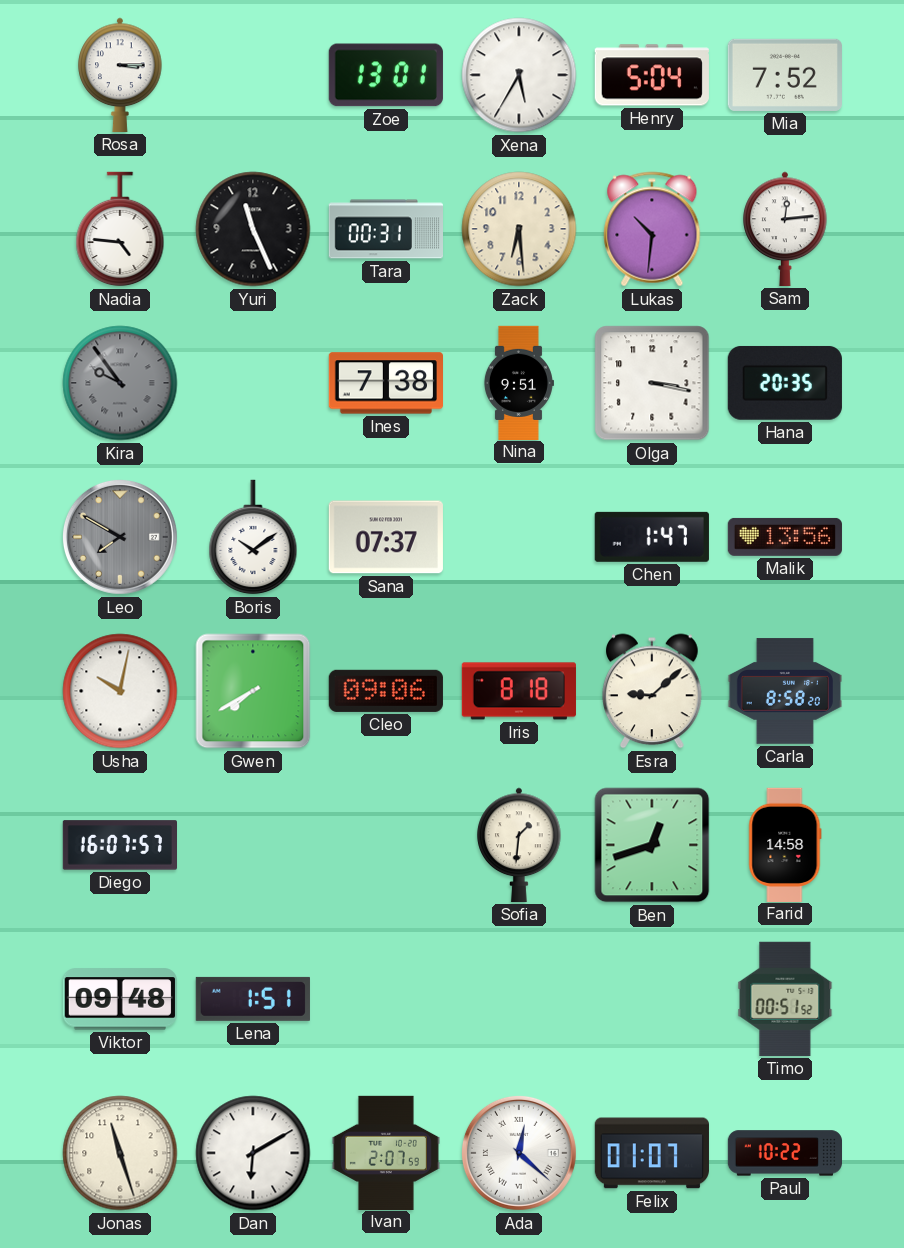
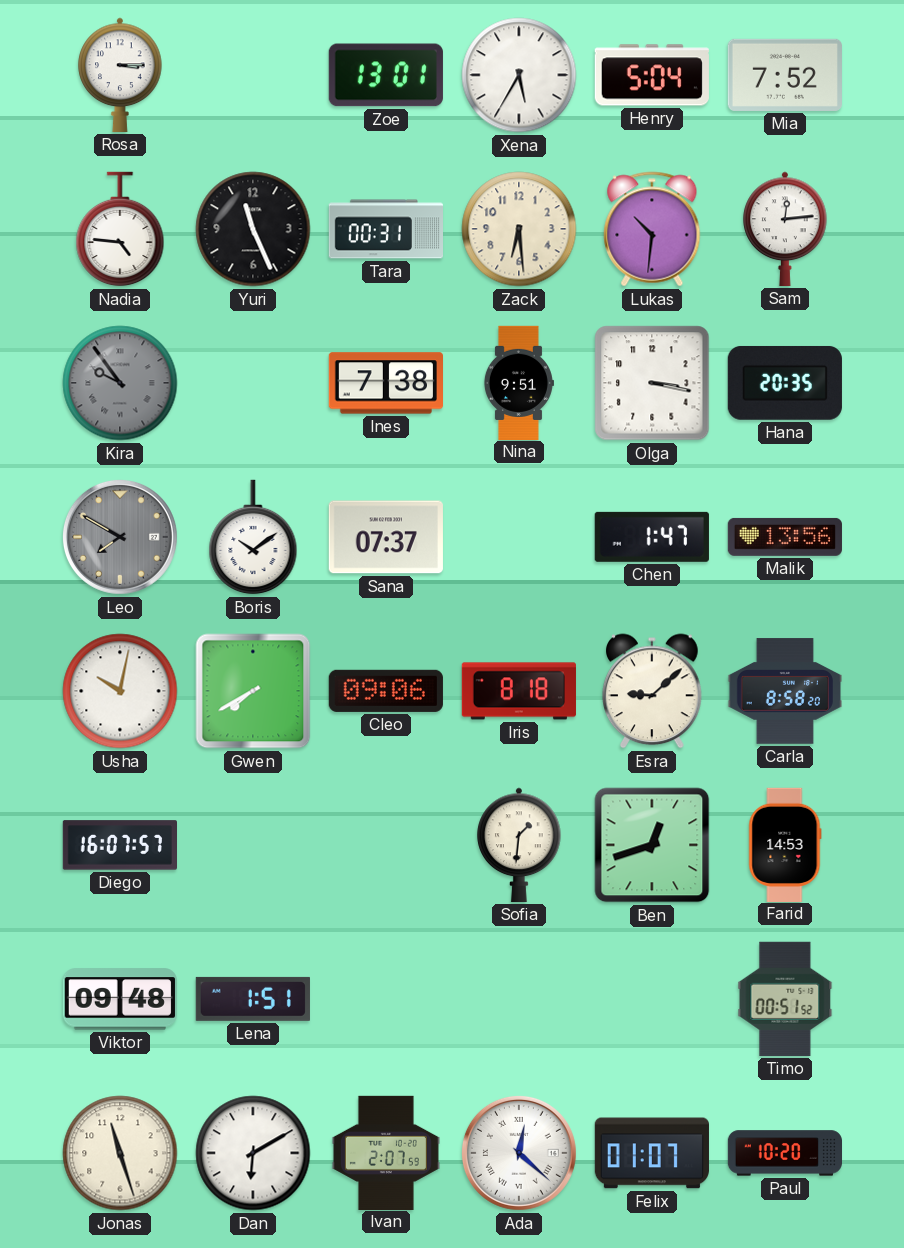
Farid: 14:58 -> 14:53 (785, 844)
Paul: 10:22 -> 10:20 (784, 1153)
